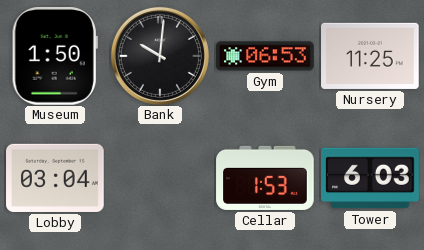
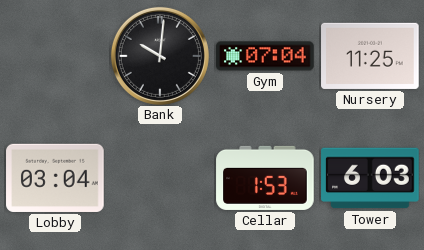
Museum: 1:50 -> none (55, 57)
Gym: 06:53 -> 07:04 (265, 56)
